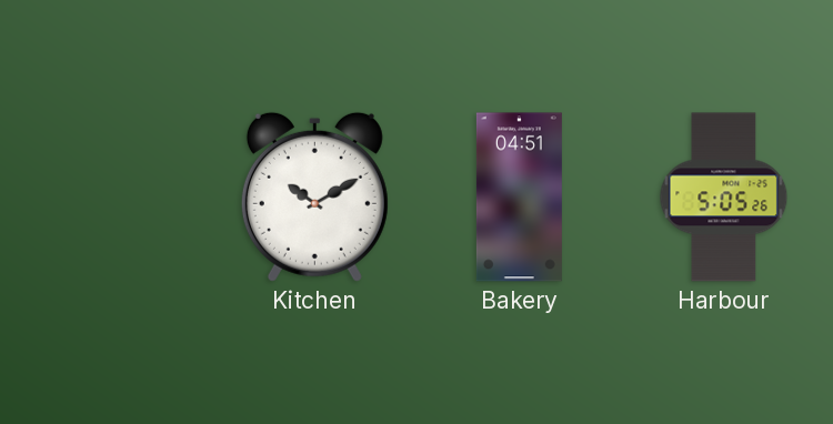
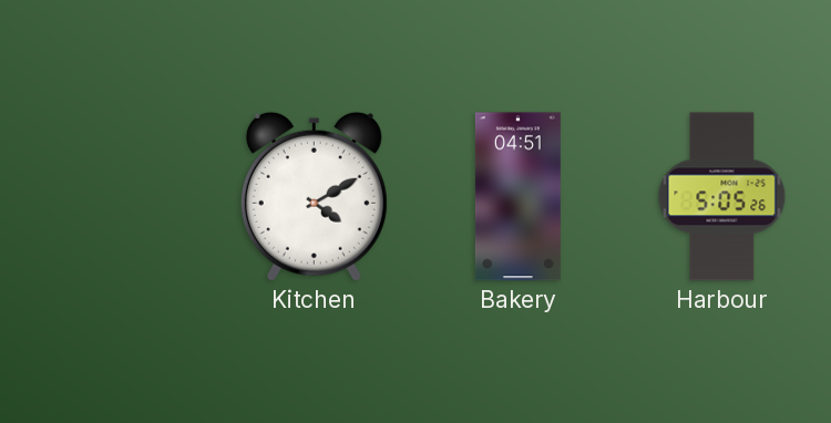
Kitchen: 10:10 -> 4:10 (314, 196)
